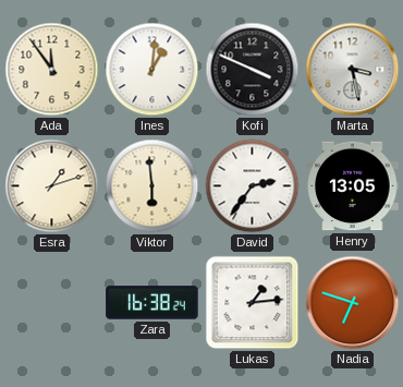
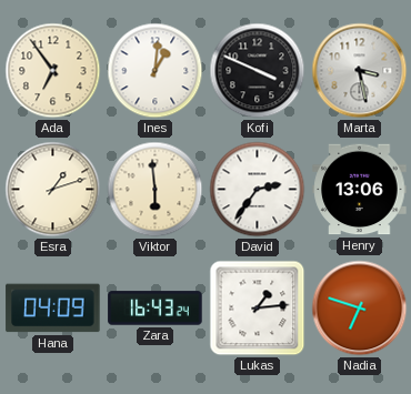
Ada: 11:54 -> 6:54 (53, 71)
Henry: 13:05 -> 13:06 (360, 190)
Hana: none -> 04:09 (53, 309)
Zara: 16:38 -> 16:43 (156, 309)
